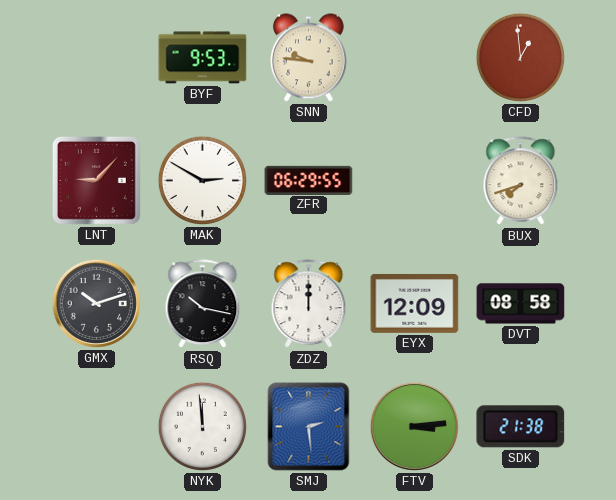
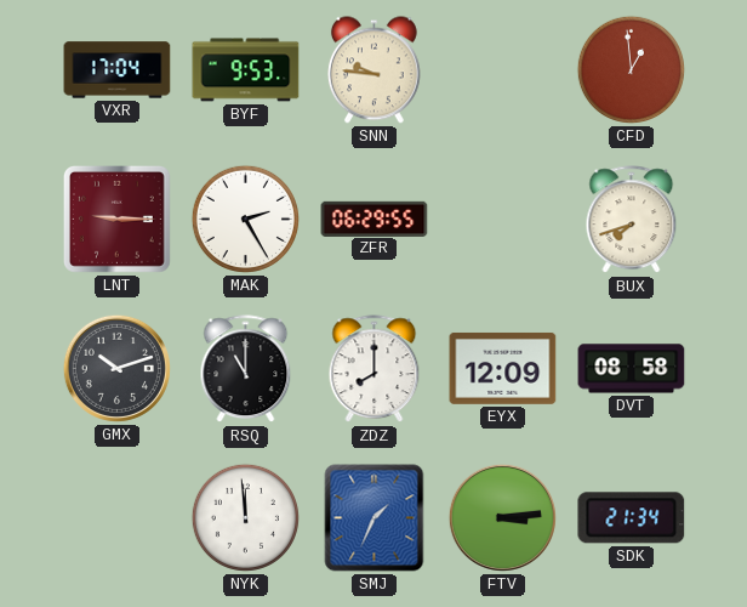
VXR: none -> 17:04 (118, 70)
LNT: 9:07 -> 9:15 (116, 219)
MAK: 2:50 -> 2:25 (245, 219)
RSQ: 10:17 -> 11:00 (246, 369)
ZDZ: 12:00 -> 8:00 (375, 369)
SMJ: 2:29 -> 1:34 (375, 518)
SDK: 21:38 -> 21:34 (632, 518)
